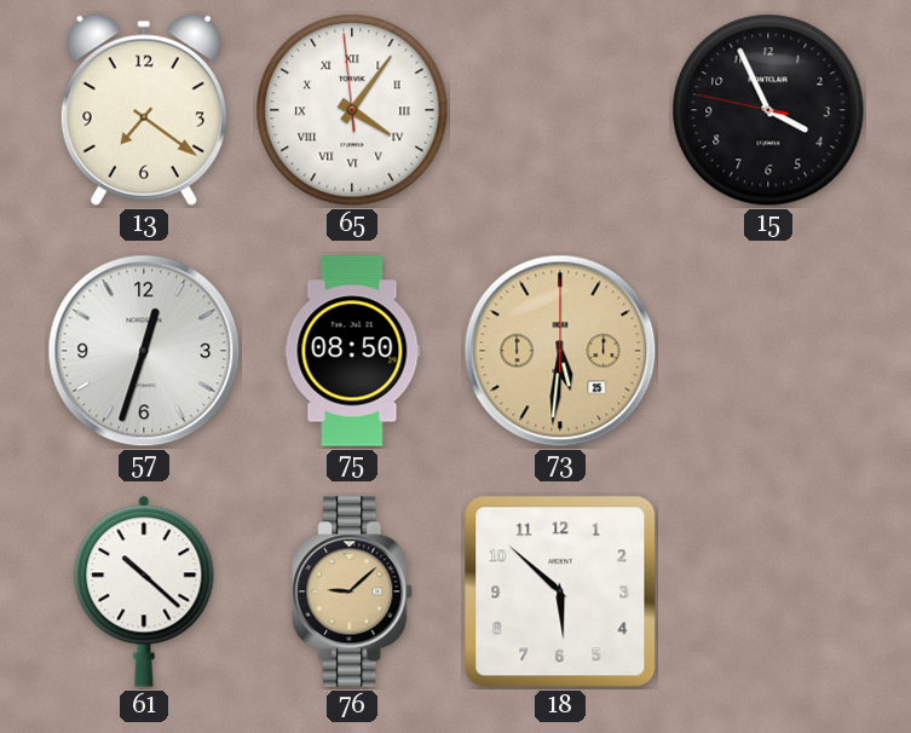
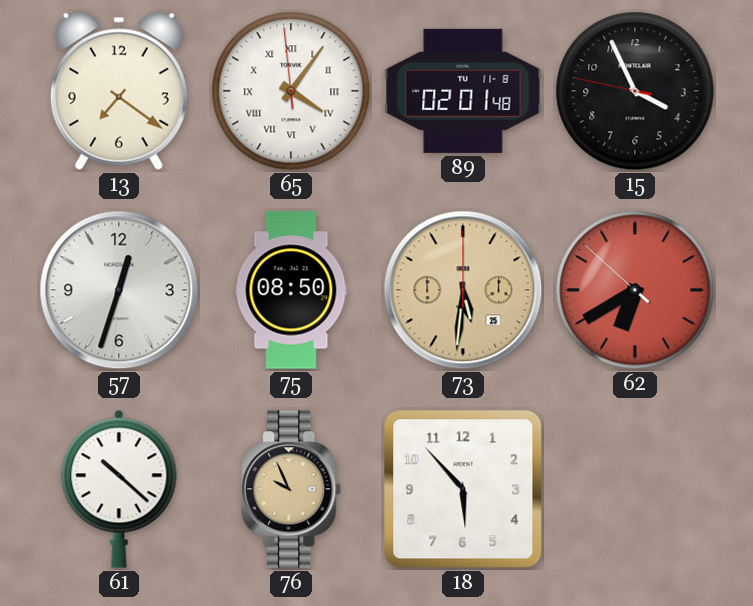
89: none -> 02:01 (463, 91)
62: none -> 6:39 (635, 290)
76: 9:08 -> 9:56 (292, 489)
18: 5:52 -> 5:53 (463, 489)
